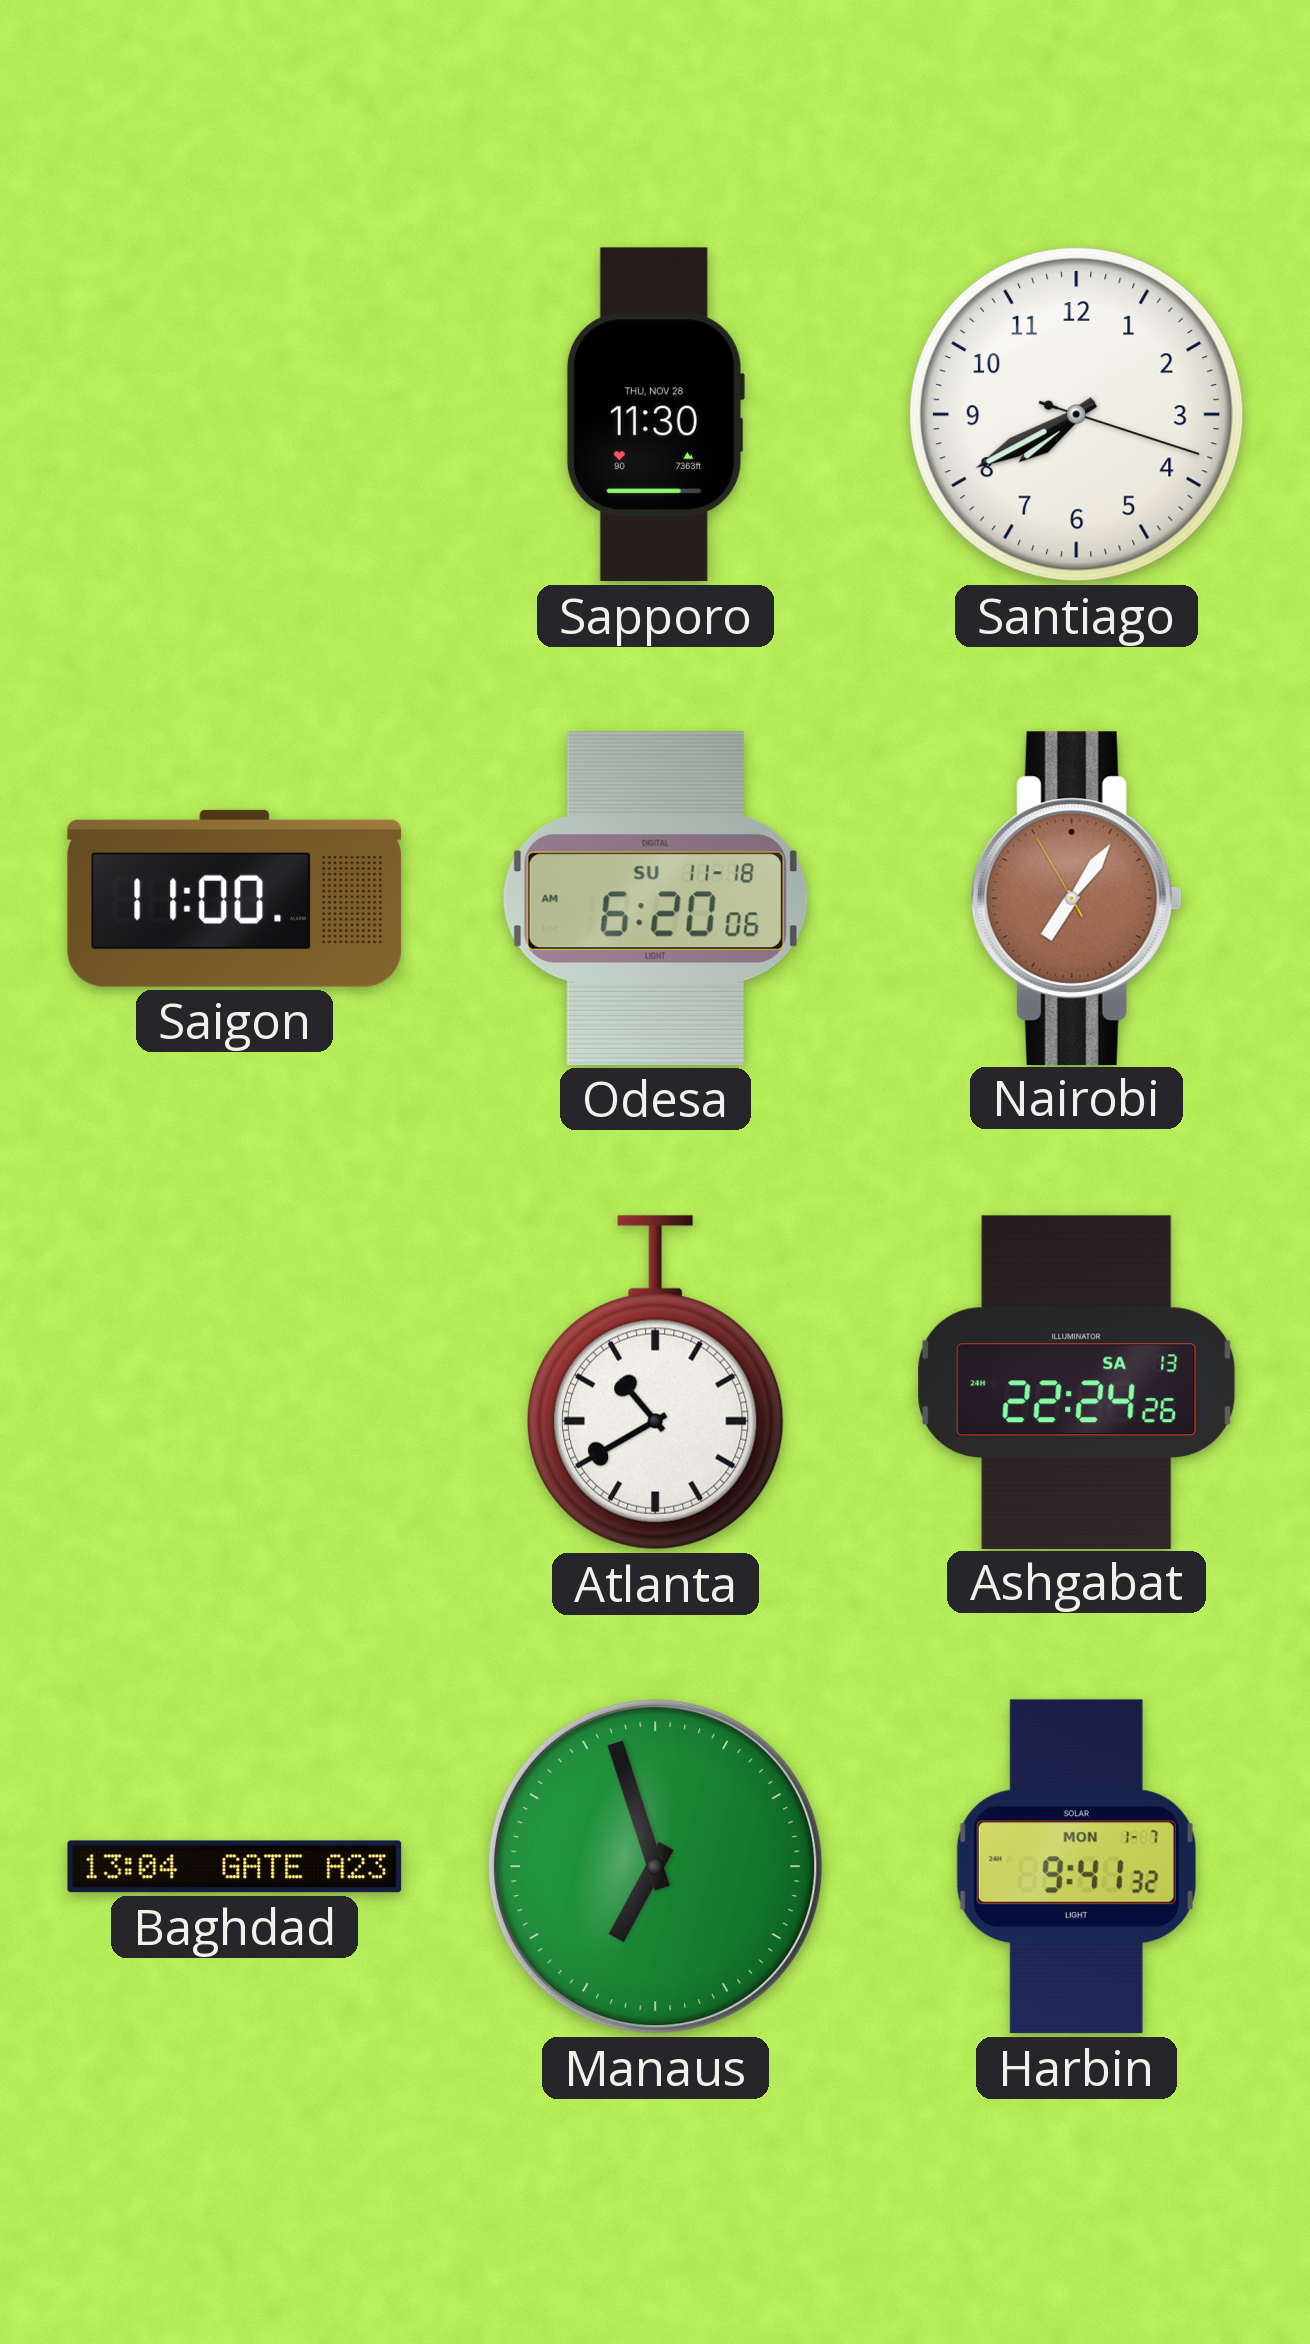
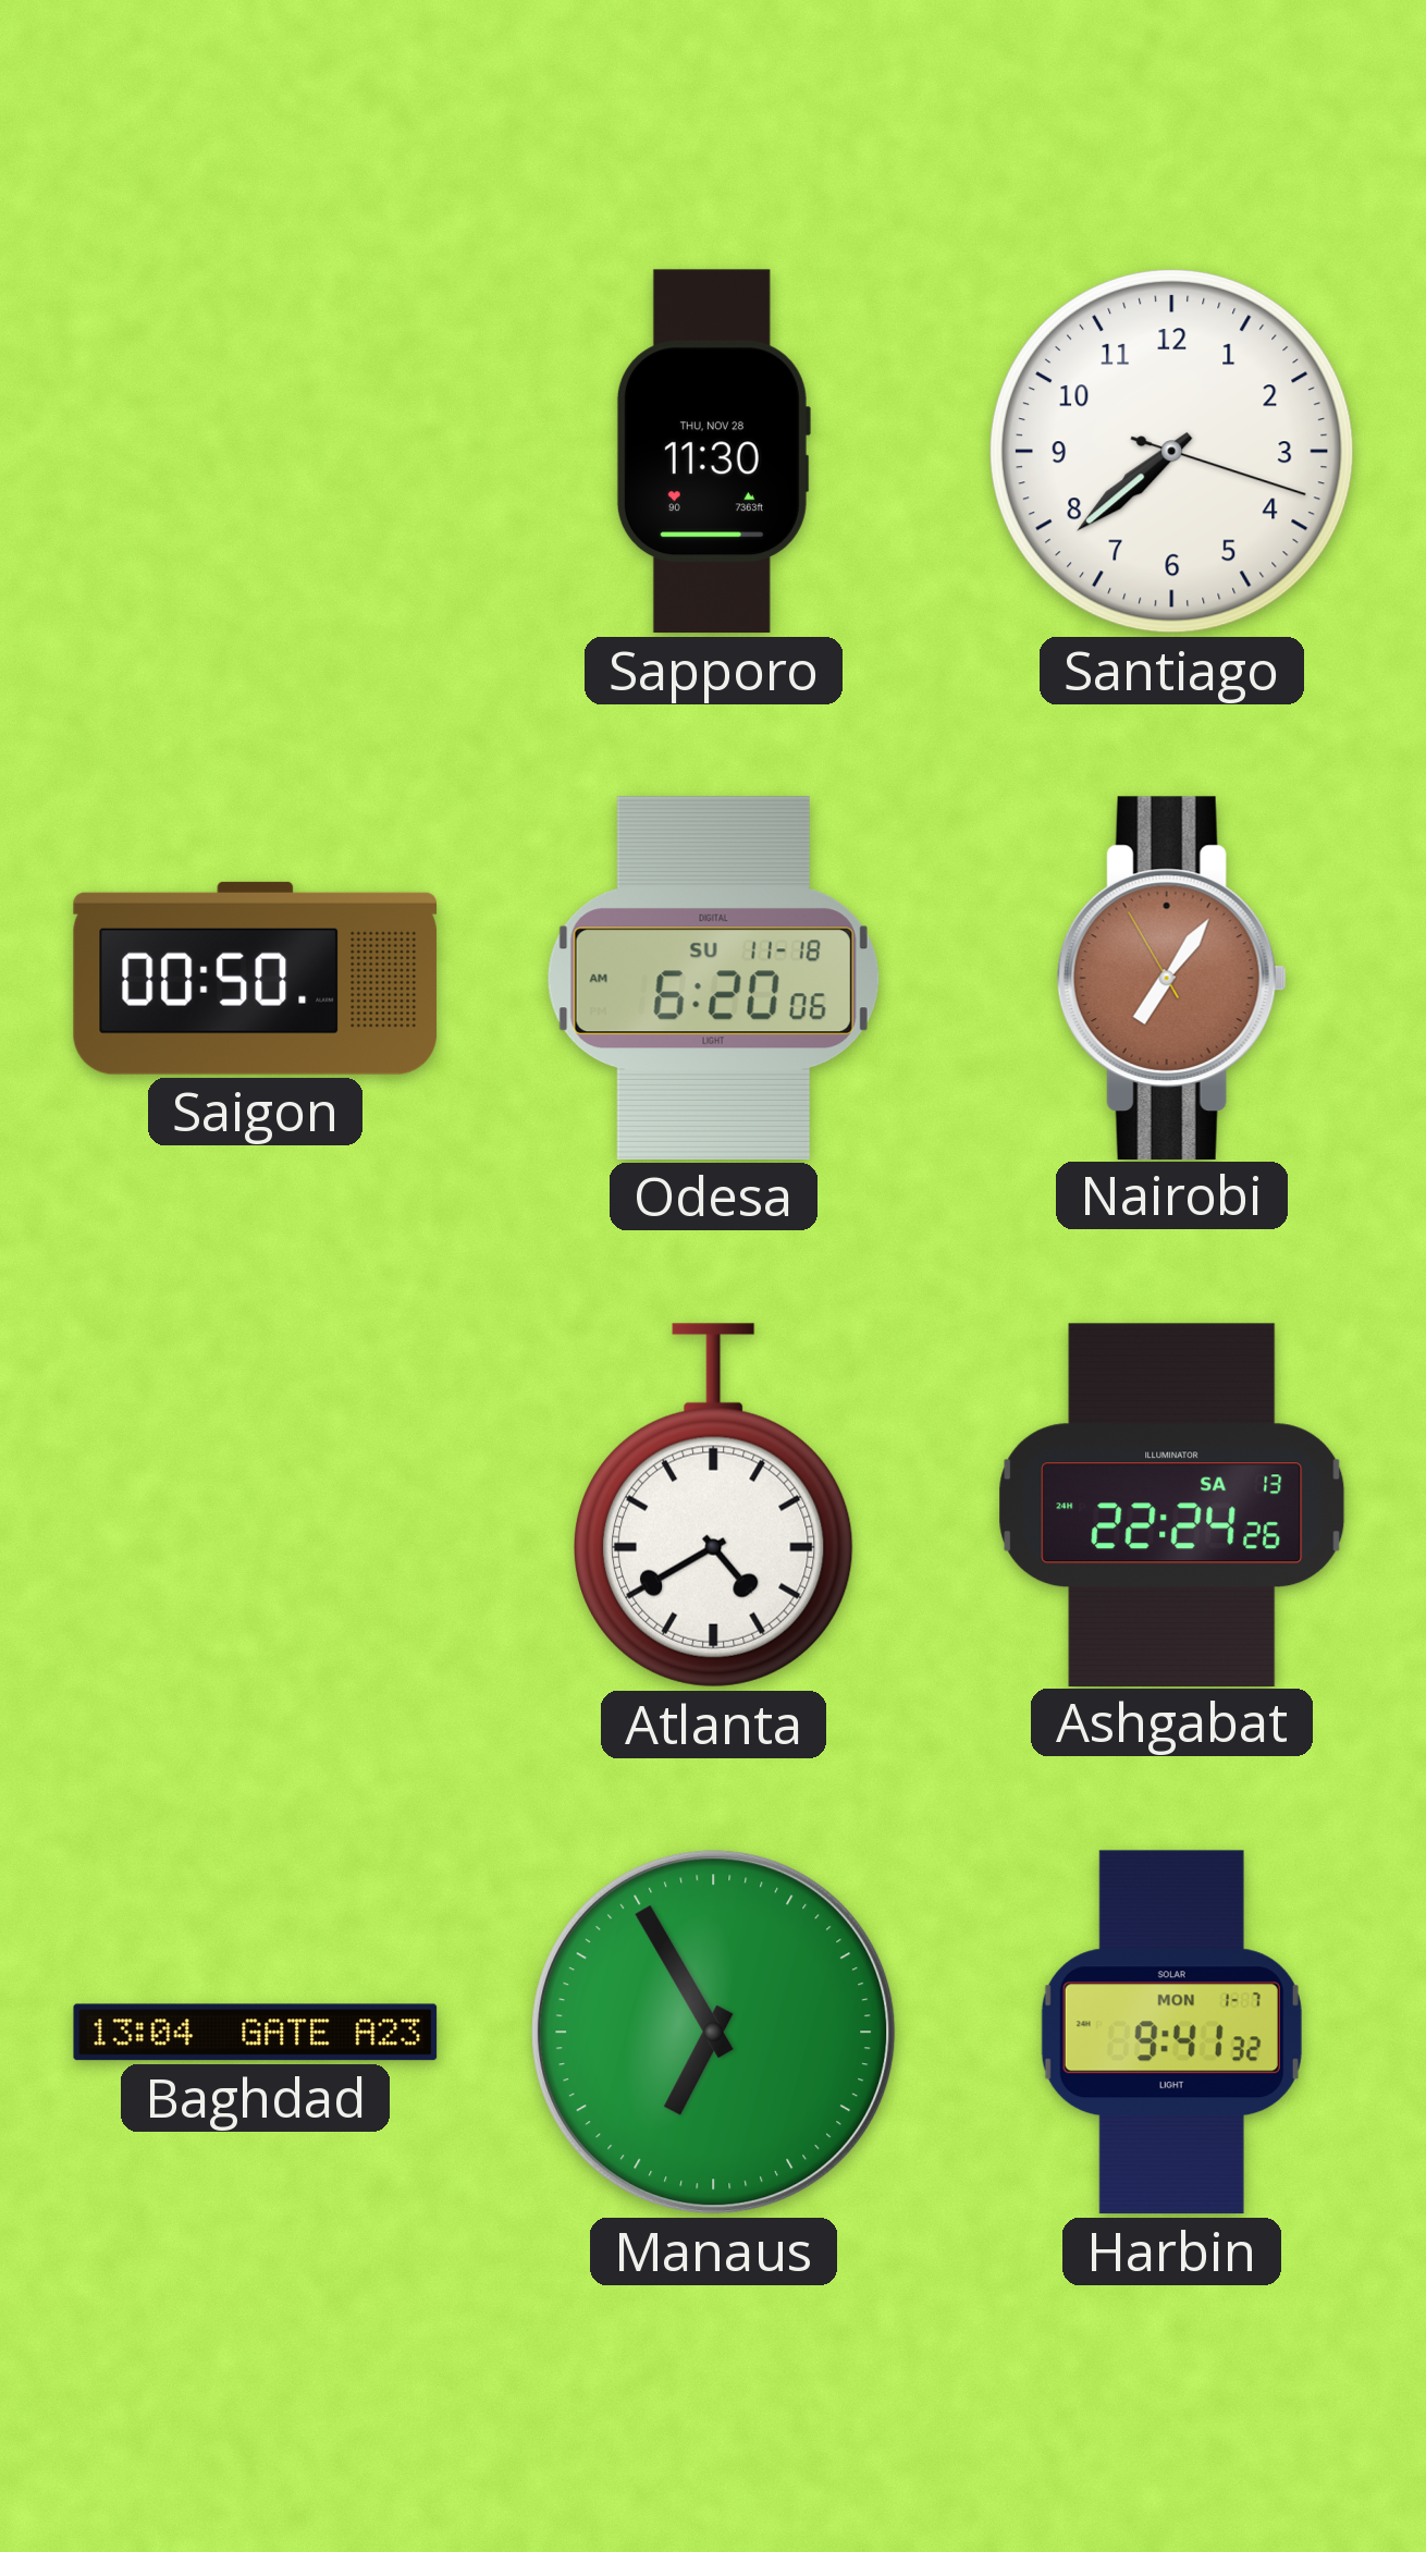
Santiago: 7:40 -> 7:38 (1171, 451)
Saigon: 11:00 -> 00:50 (256, 978)
Atlanta: 10:40 -> 4:40 (714, 1506)
Manaus: 6:57 -> 6:55 (714, 2033)
